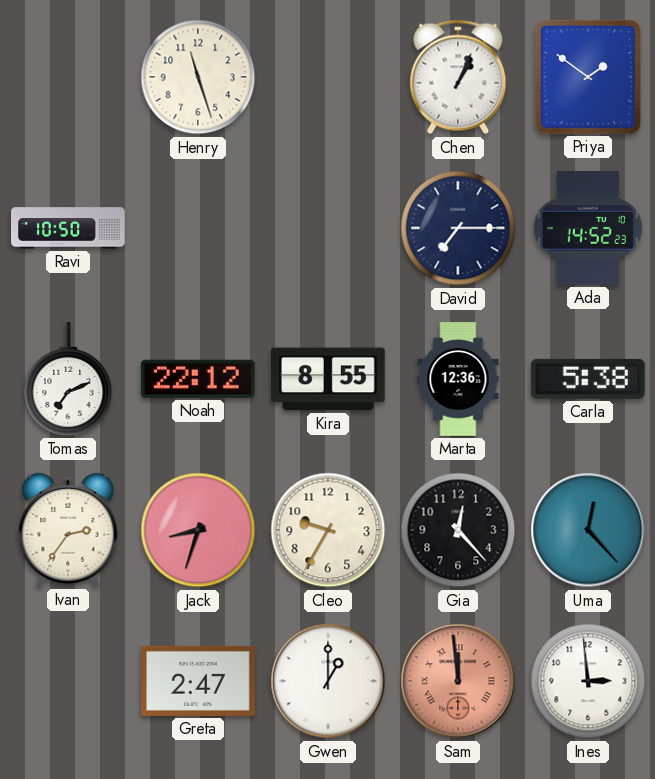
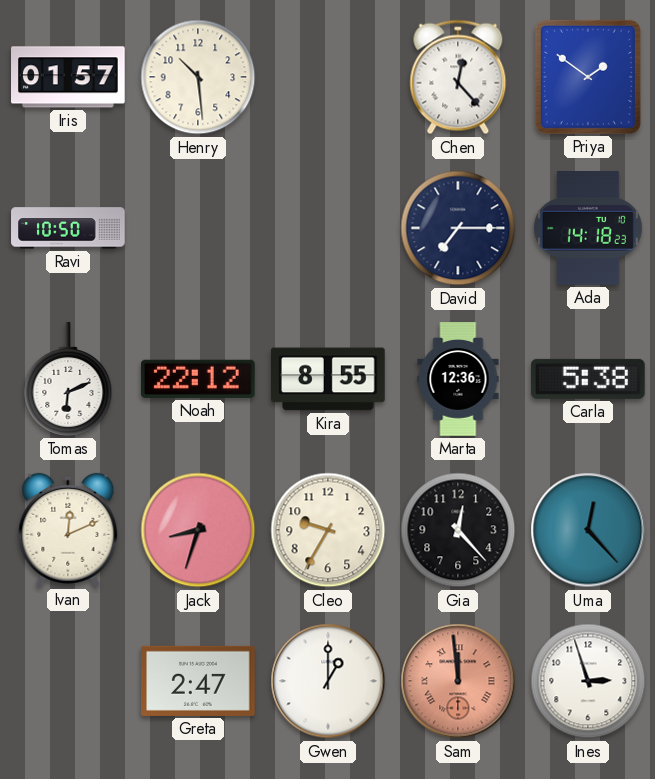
Iris: none -> 01:57 (69, 77)
Henry: 11:27 -> 10:29 (198, 77)
Chen: 1:04 -> 12:23 (458, 77)
Ada: 14:52 -> 14:18 (588, 228)
Tomas: 7:11 -> 6:11 (68, 379)
Ivan: 2:36 -> 12:11 (68, 530)
Ines: 2:59 -> 2:57 (588, 681)
